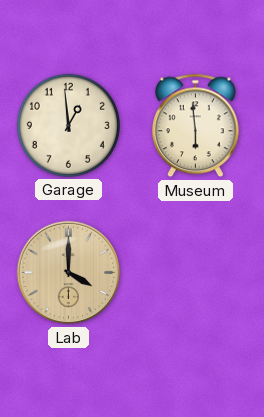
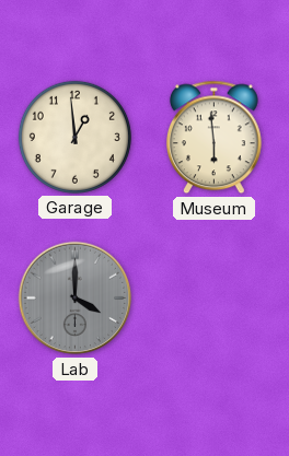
Lab dial: champagne -> grey (76, 299)
